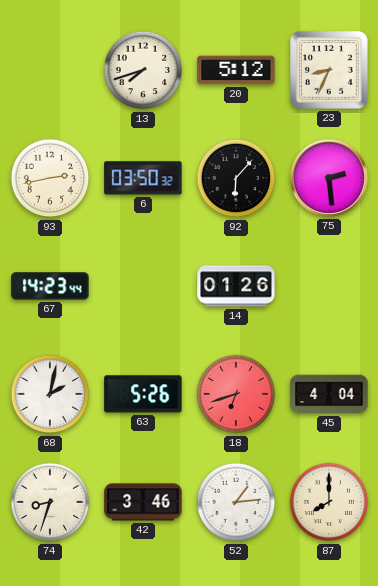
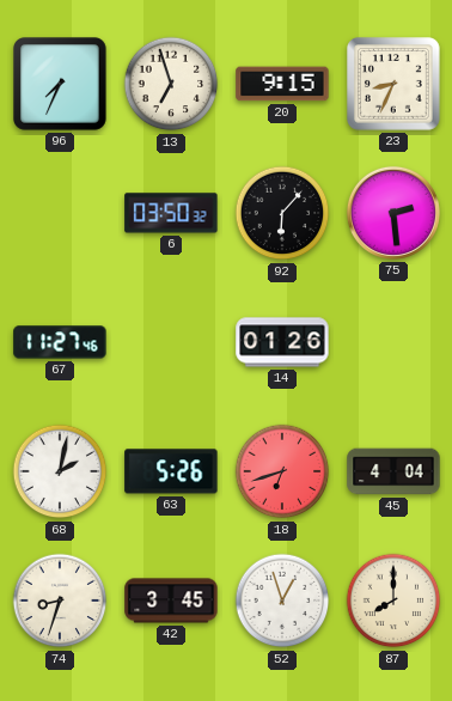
96: none -> 7:34 (61, 85)
13: 7:42 -> 6:57 (171, 84)
20: 5:12 -> 9:15 (282, 84)
93: 2:43 -> none (50, 178)
67: 14:23 -> 11:27 (60, 342)
42: 3:46 -> 3:45 (171, 601)
52: 1:14 -> 12:57 (282, 601)
